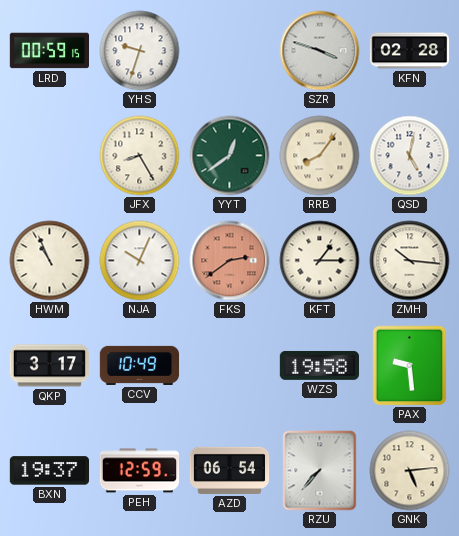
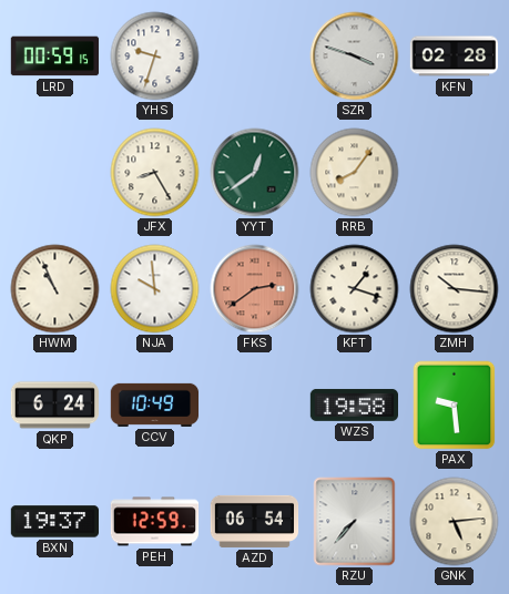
QSD: 5:02 -> none (410, 156)
NJA: 10:04 -> 9:59 (155, 289)
KFT: 1:15 -> 1:18 (355, 289)
QKP: 3:17 -> 6:24 (54, 406)
